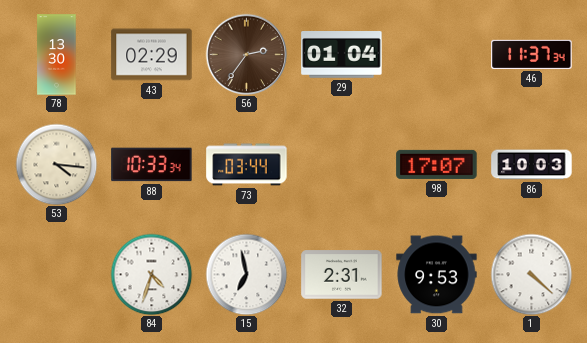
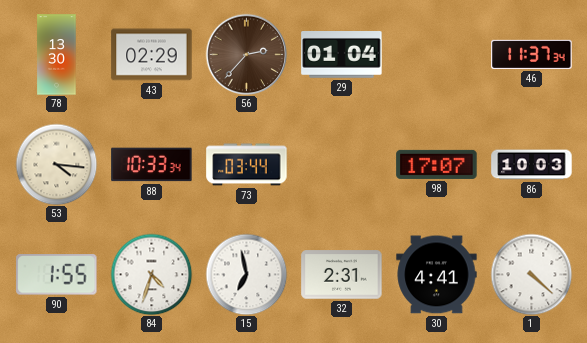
56: 2:36 -> 2:37 (246, 54)
90: none -> 1:55 (57, 275)
30: 9:53 -> 4:41 (437, 275)
